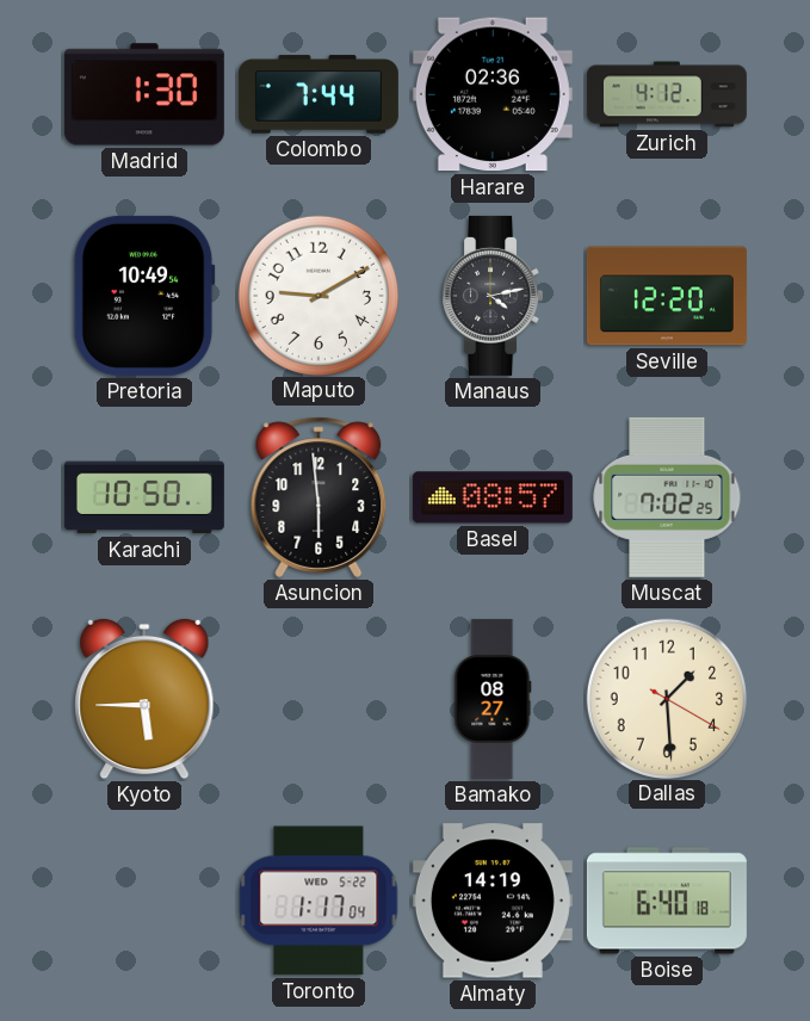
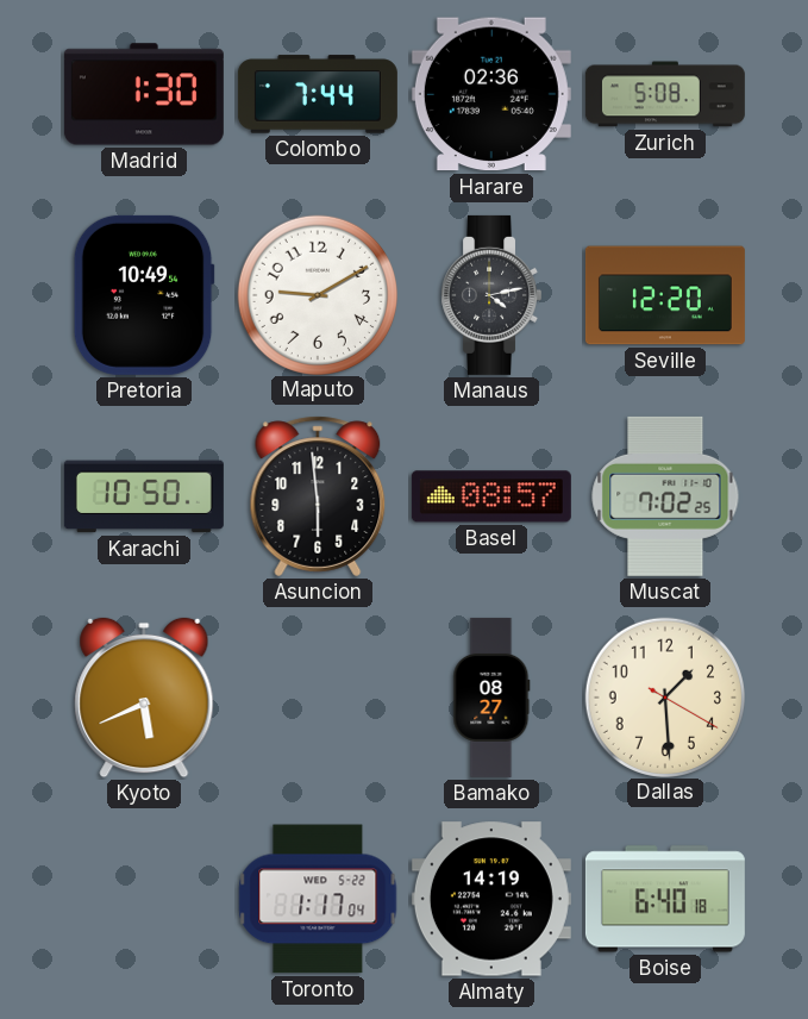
Zurich: 4:12 -> 5:08 (665, 94)
Kyoto: 5:45 -> 5:41 (144, 698)
